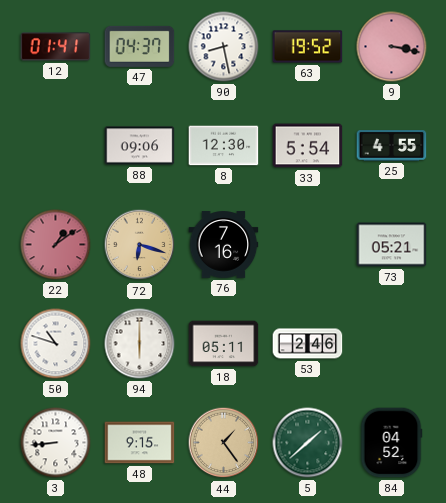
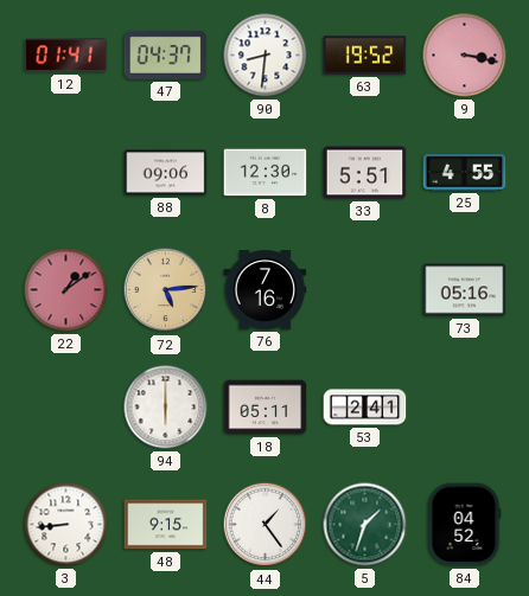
90: 8:28 -> 8:31 (266, 56)
33: 5:54 -> 5:51 (365, 173)
72: 6:18 -> 5:14 (166, 290)
73: 05:21 -> 05:16 (465, 290)
50: 10:48 -> none (56, 344)
53: 2:46 -> 2:41 (365, 408)
44 dial: champagne -> white (266, 525)
5: 1:38 -> 1:33 (365, 525)
